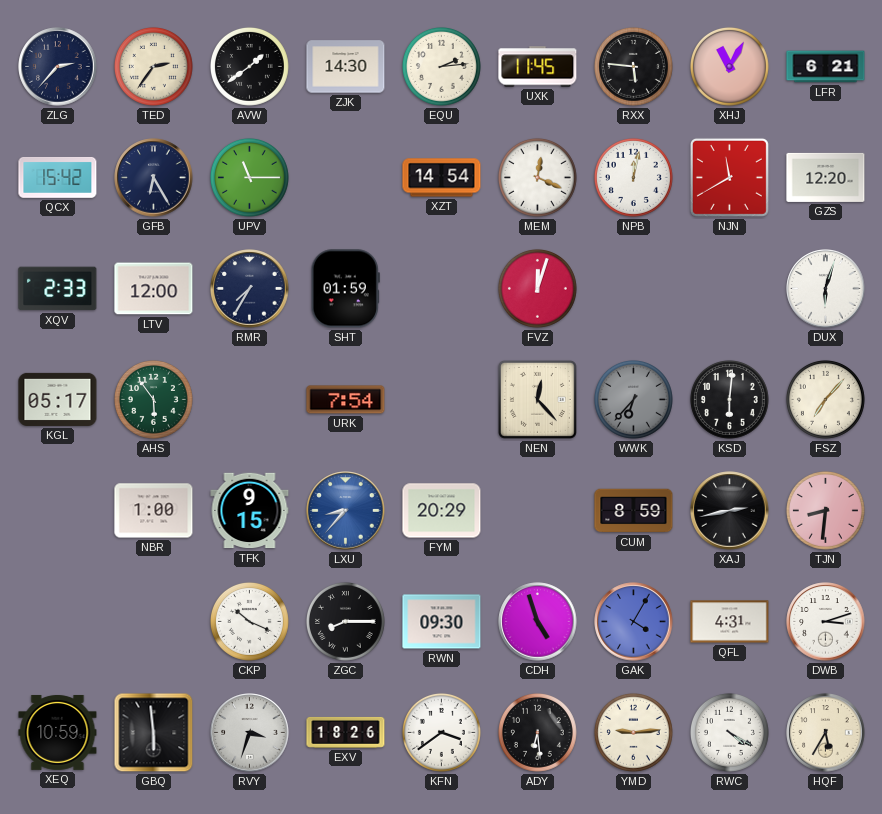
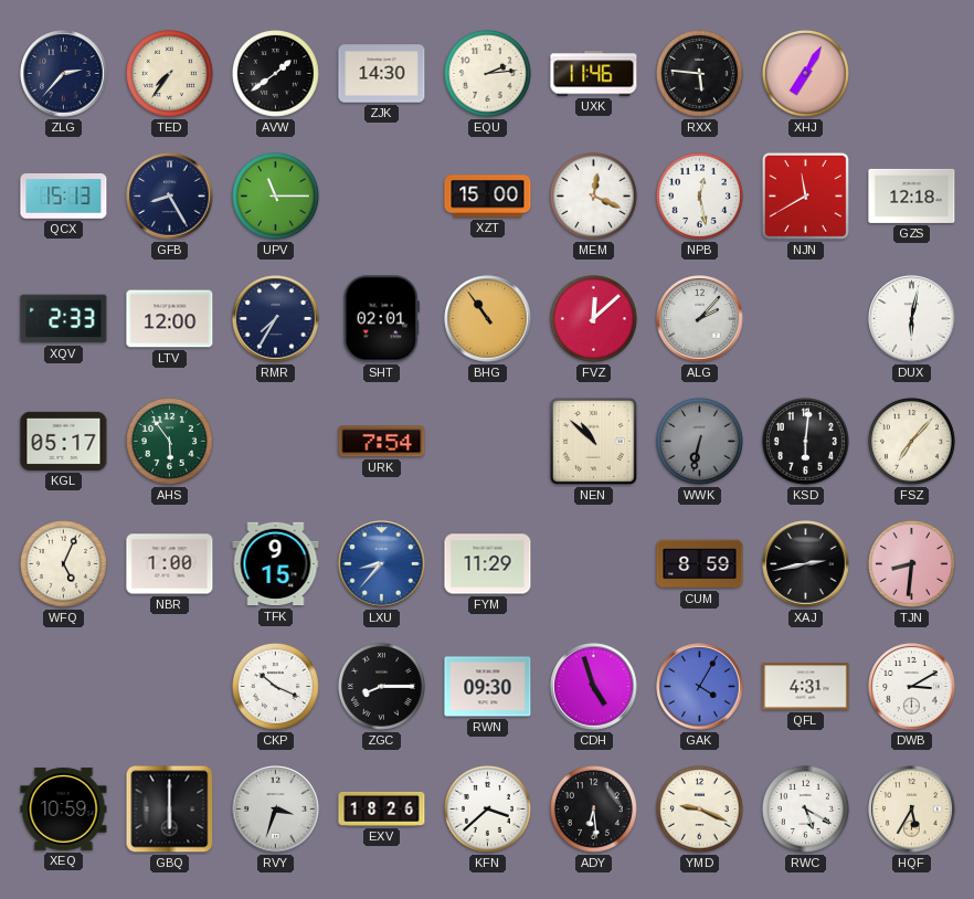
TED: 2:36 -> 7:36 (169, 73)
UXK: 11:45 -> 11:46 (594, 74)
XHJ: 11:05 -> 7:05 (805, 73)
LFR: 6:21 -> none (826, 67)
QCX: 15:42 -> 15:13 (64, 195)
GFB: 6:25 -> 8:25 (170, 197)
XZT: 14:54 -> 15:00 (488, 197)
NPB: 12:02 -> 12:28 (699, 195)
GZS: 12:20 -> 12:18 (912, 195)
SHT: 01:59 -> 02:01 (381, 319)
BHG: none -> 10:54 (488, 319)
FVZ: 12:03 -> 12:08 (593, 318)
ALG: none -> 2:07 (700, 319)
DUX: 6:03 -> 6:02 (912, 319)
NEN: 12:23 -> 10:52 (593, 441)
WWK: 6:37 -> 6:32 (699, 441)
WFQ: none -> 5:04 (63, 563)
FYM: 20:29 -> 11:29 (488, 564)
DWB: 3:12 -> 3:10 (912, 687)
GBQ: 5:59 -> 6:00 (170, 810)
KFN: 3:39 -> 3:38 (487, 808)
YMD: 9:14 -> 9:19 (699, 808)
RWC: 4:20 -> 5:20 (805, 808)
